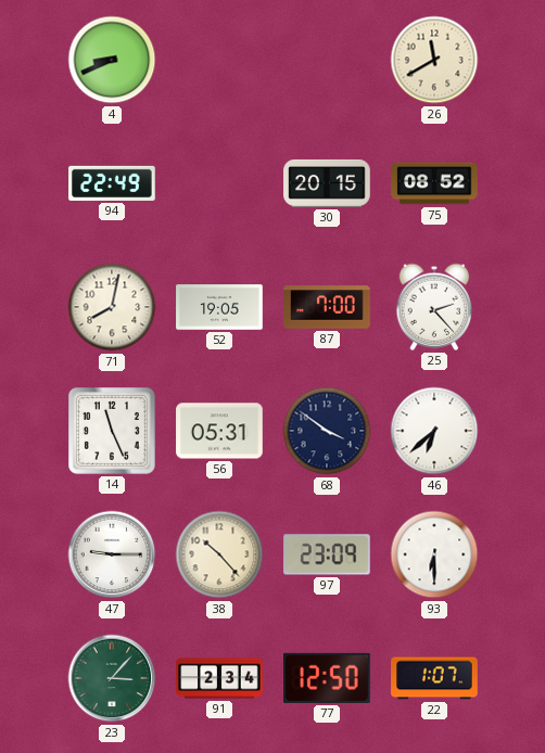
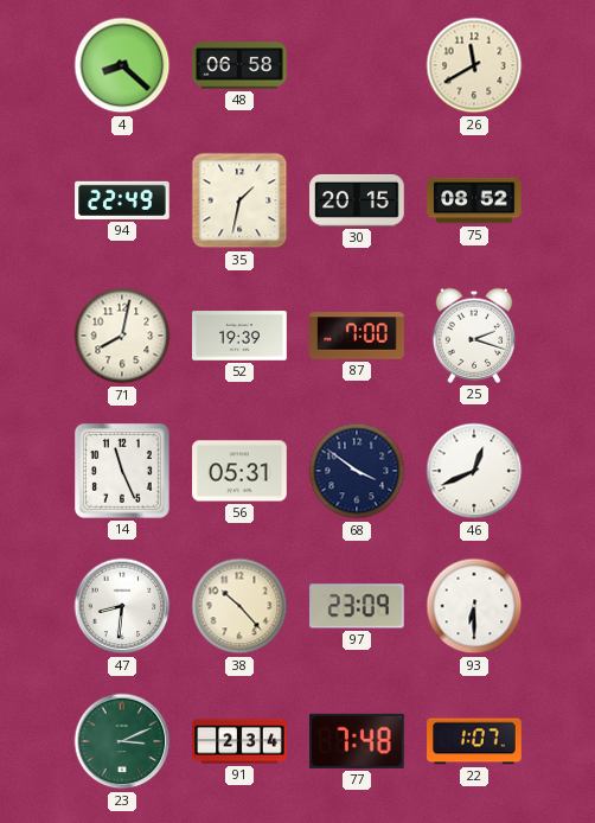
4: 8:41 -> 8:22 (122, 65)
48: none -> 06:58 (239, 65)
35: none -> 1:32 (239, 200)
52: 19:05 -> 19:39 (239, 336)
25: 2:23 -> 2:18 (474, 336)
46: 6:38 -> 12:41 (474, 471)
47: 9:15 -> 8:31 (122, 606)
23: 3:07 -> 3:11 (122, 741)
77: 12:50 -> 7:48 (357, 741)
